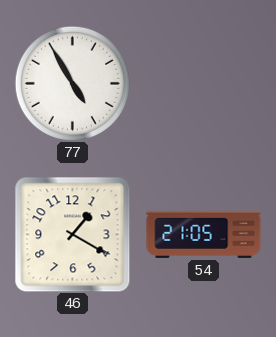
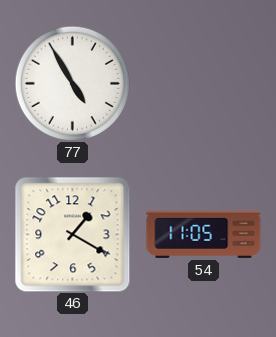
54: 21:05 -> 11:05 (204, 234)
